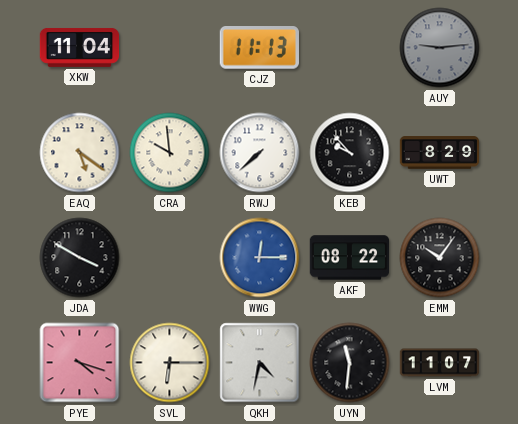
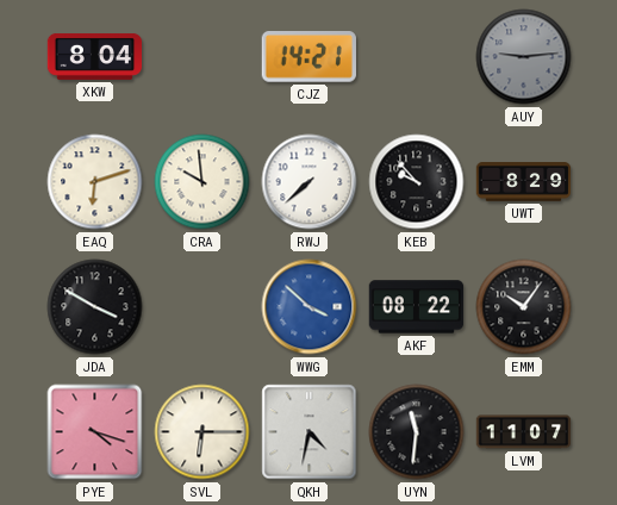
XKW: 11:04 -> 8:04 (95, 56)
CJZ: 11:13 -> 14:21 (308, 57)
EAQ: 5:21 -> 6:12 (95, 182)
WWG: 12:15 -> 3:52 (310, 307)
